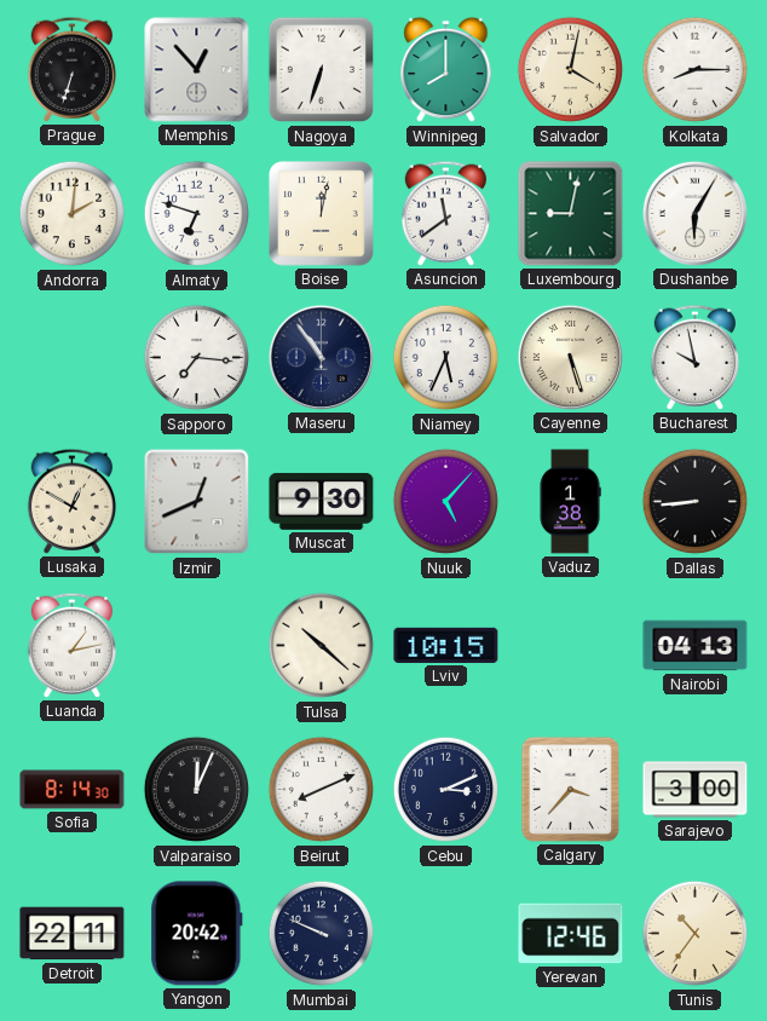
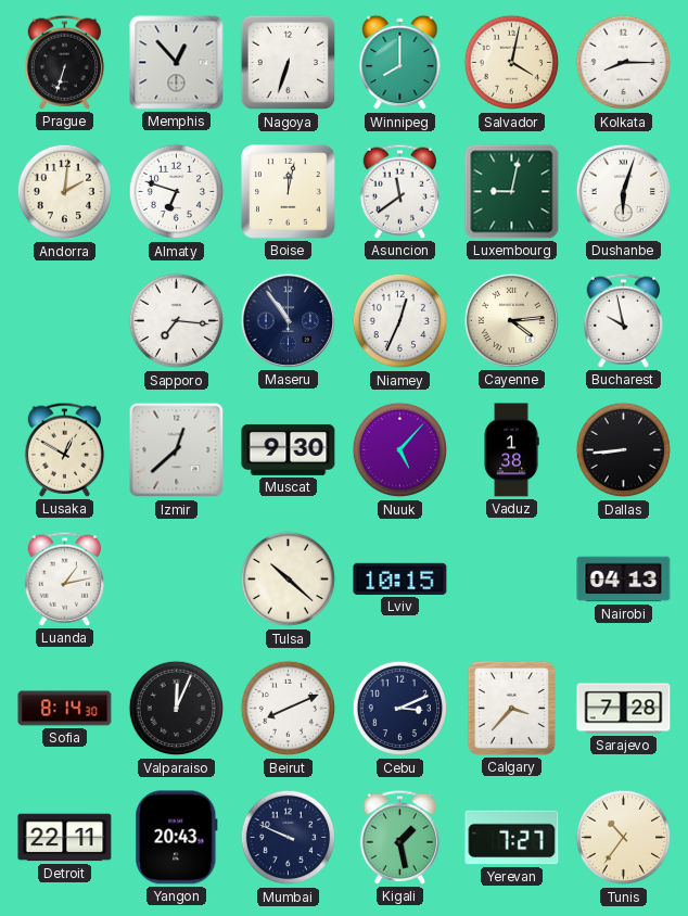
Dushanbe: 6:05 -> 6:03 (623, 191)
Niamey: 5:34 -> 12:34 (400, 321)
Cayenne: 5:27 -> 4:14 (511, 320)
Izmir: 12:41 -> 12:38 (177, 450)
Sarajevo: 3:00 -> 7:28 (624, 709)
Yangon: 20:42 -> 20:43 (177, 838)
Kigali: none -> 1:28 (400, 837)
Yerevan: 12:46 -> 7:27 (512, 838)
